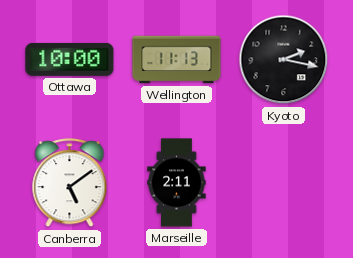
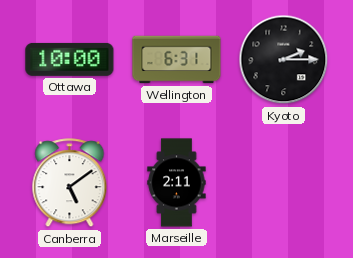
Wellington: 11:13 -> 6:31 (177, 60)
Kyoto: 2:17 -> 2:15 (284, 60)
